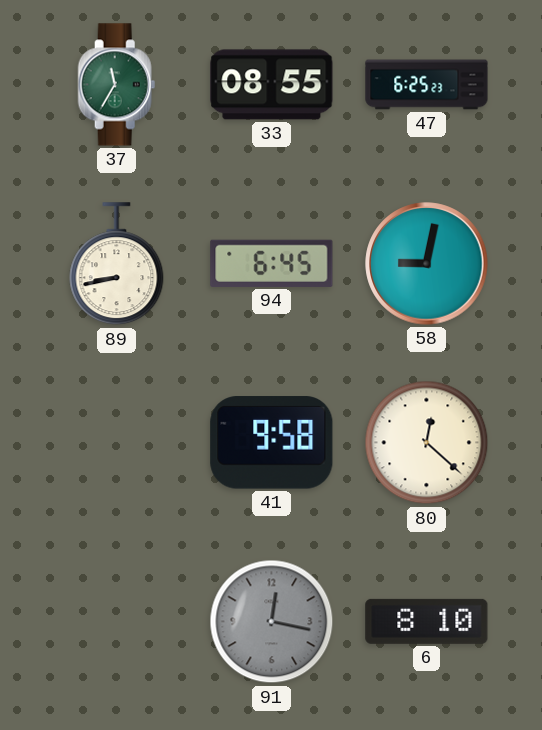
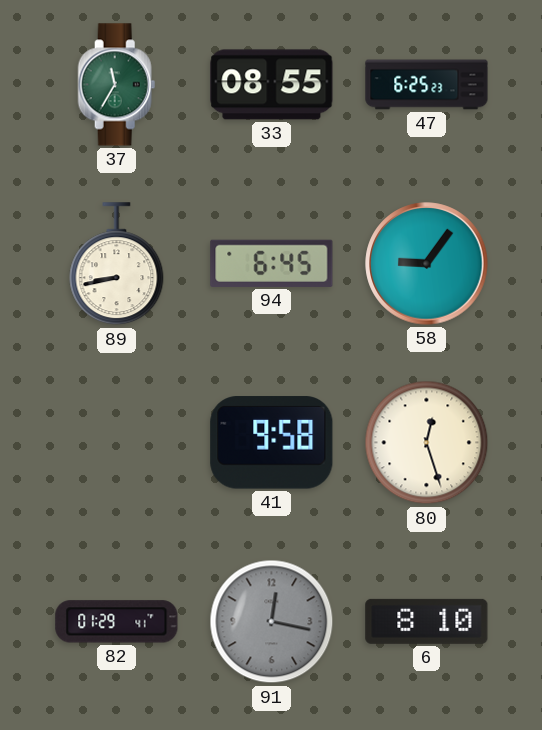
58: 9:02 -> 9:06 (427, 264)
80: 12:22 -> 12:27 (427, 443)
82: none -> 01:29 (117, 622)
